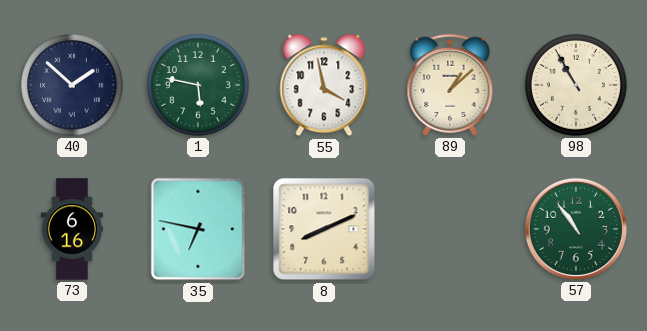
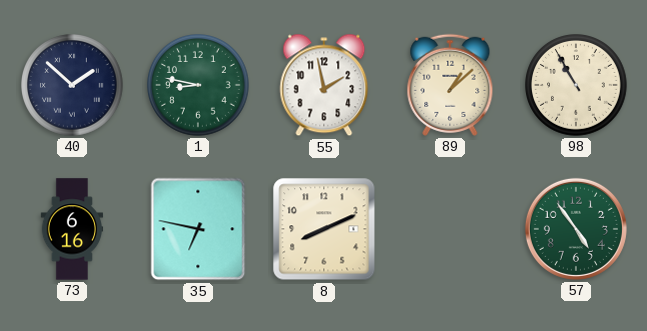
1: 5:47 -> 8:47 (199, 86)
55: 3:58 -> 1:58 (324, 85)
57: 10:54 -> 4:54 (576, 229)
